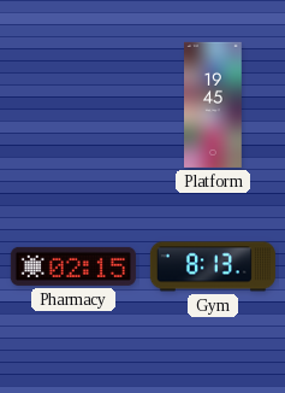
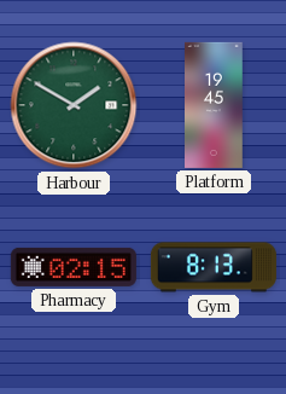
Harbour: none -> 1:50 (74, 105)
